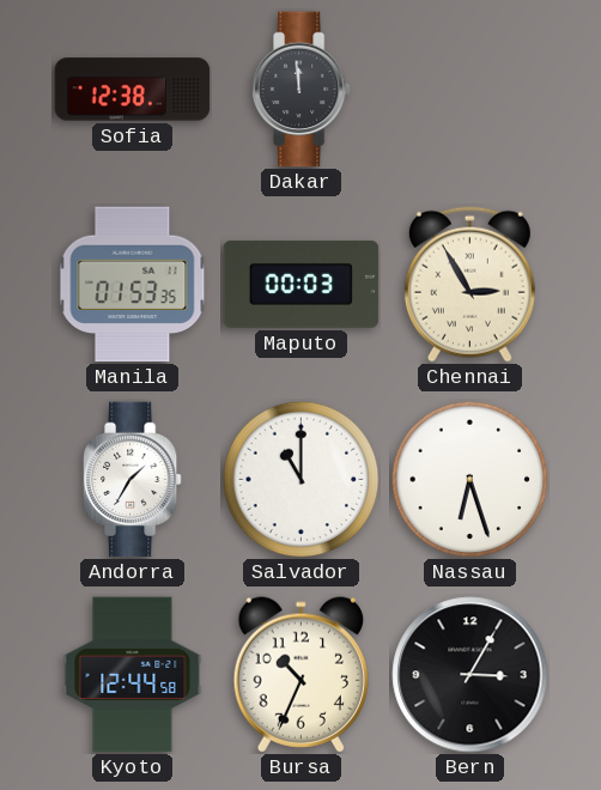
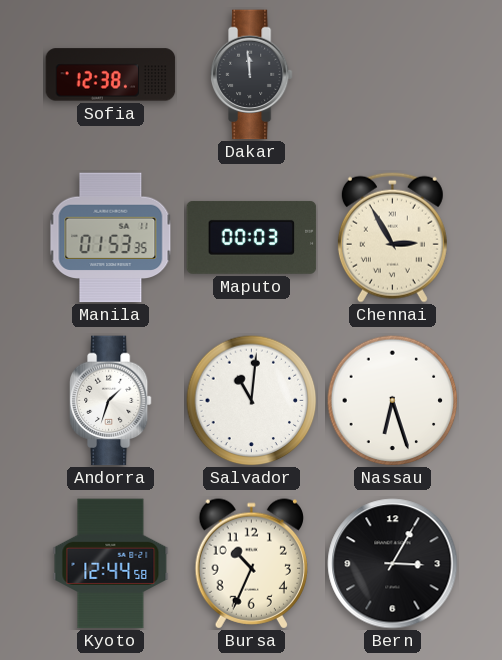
Andorra: 1:35 -> 1:33 (110, 401)
Salvador: 11:00 -> 11:01 (252, 401)
